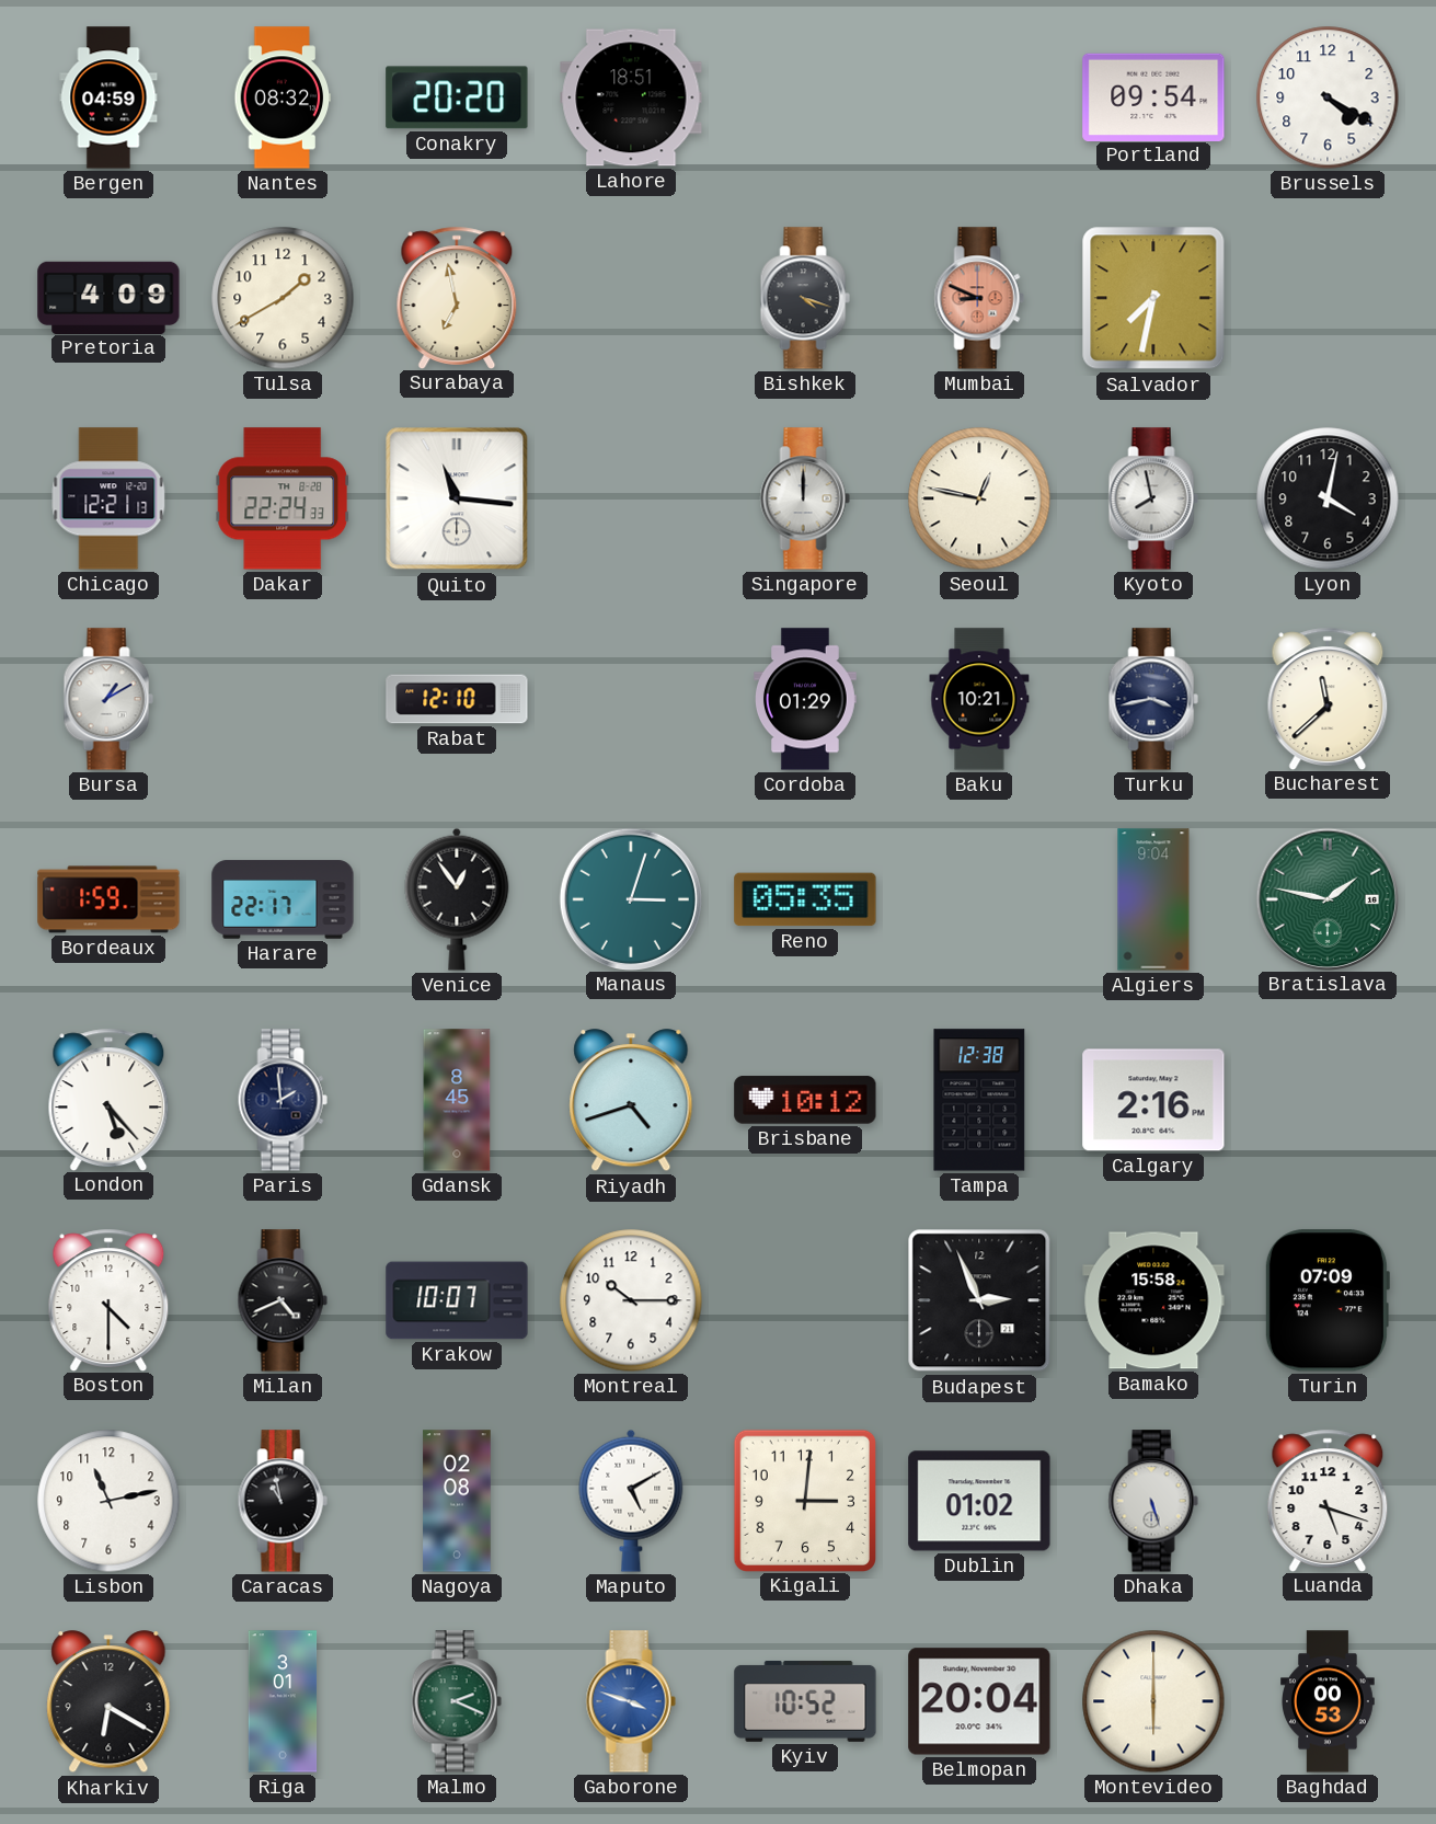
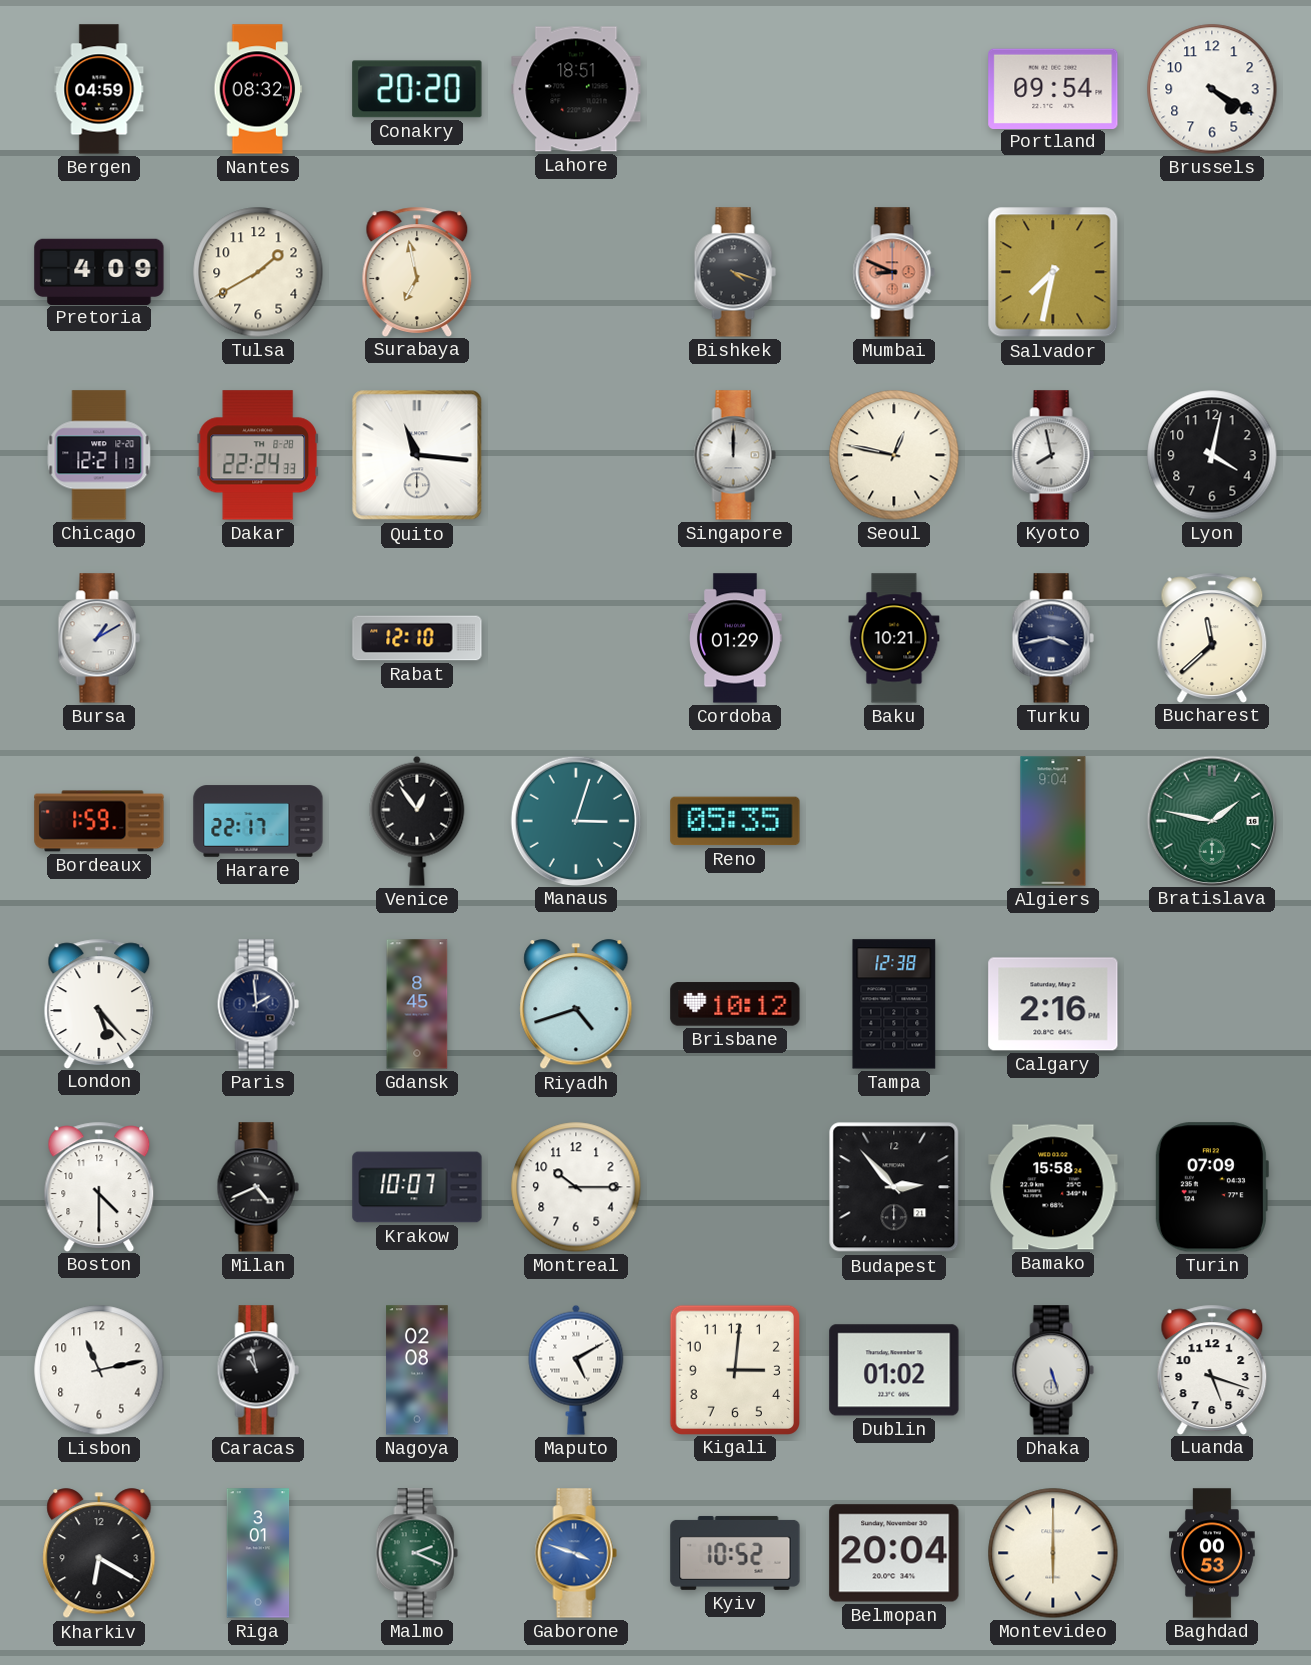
Budapest: 2:56 -> 2:53 (894, 1187)
